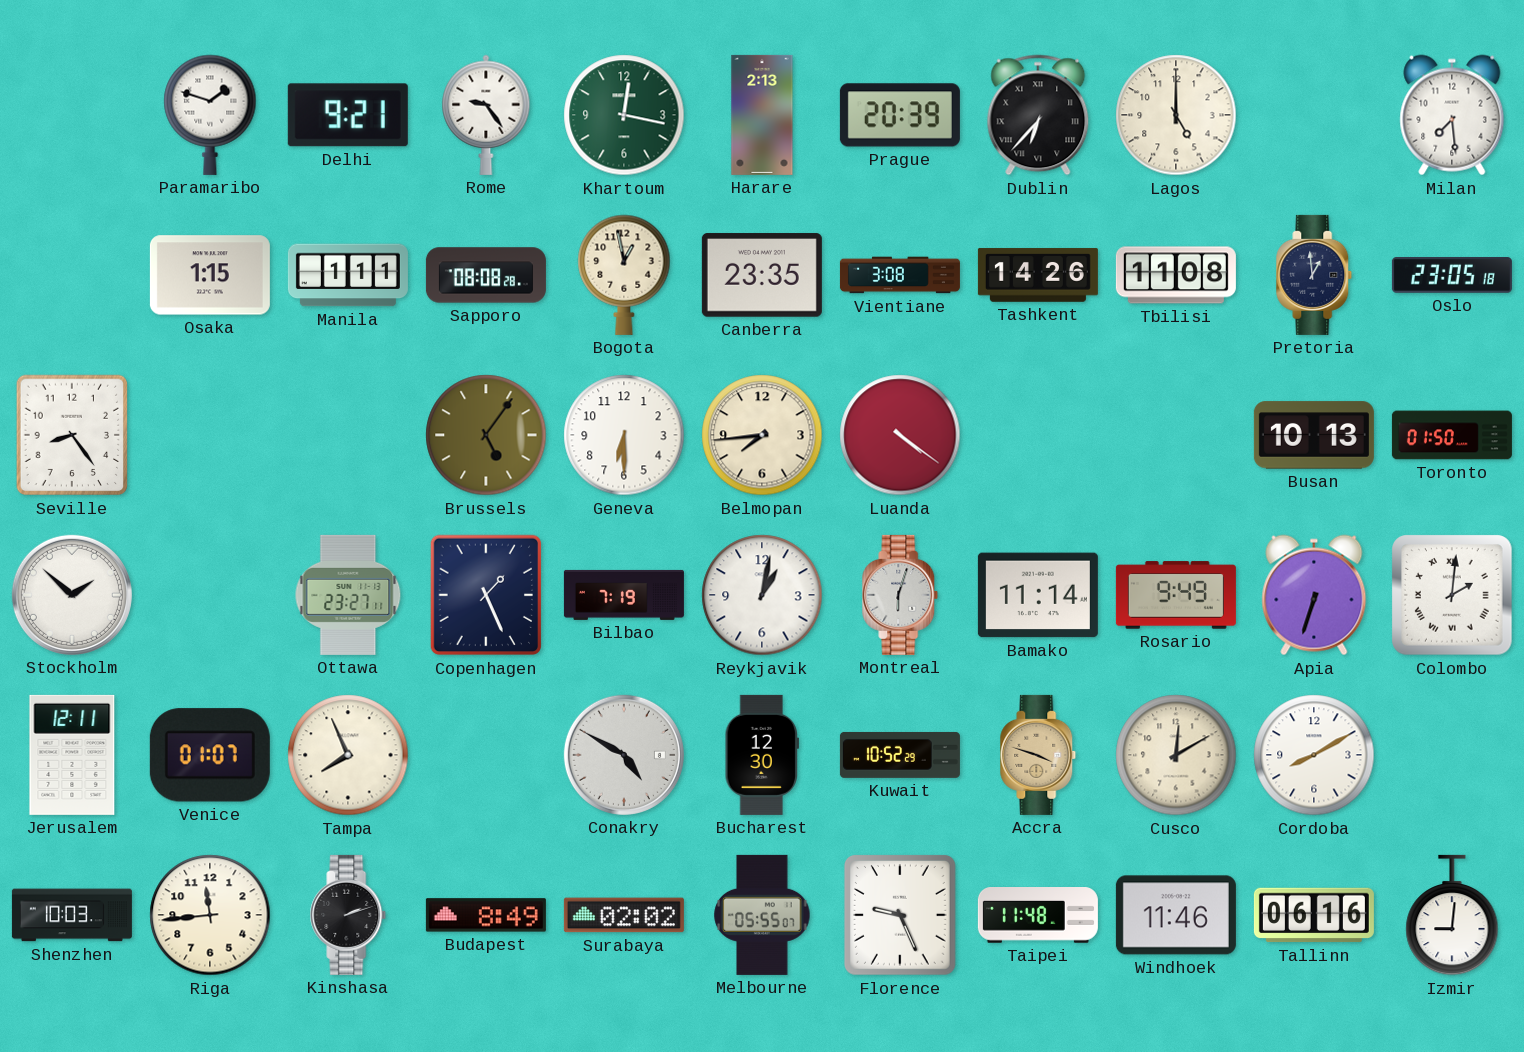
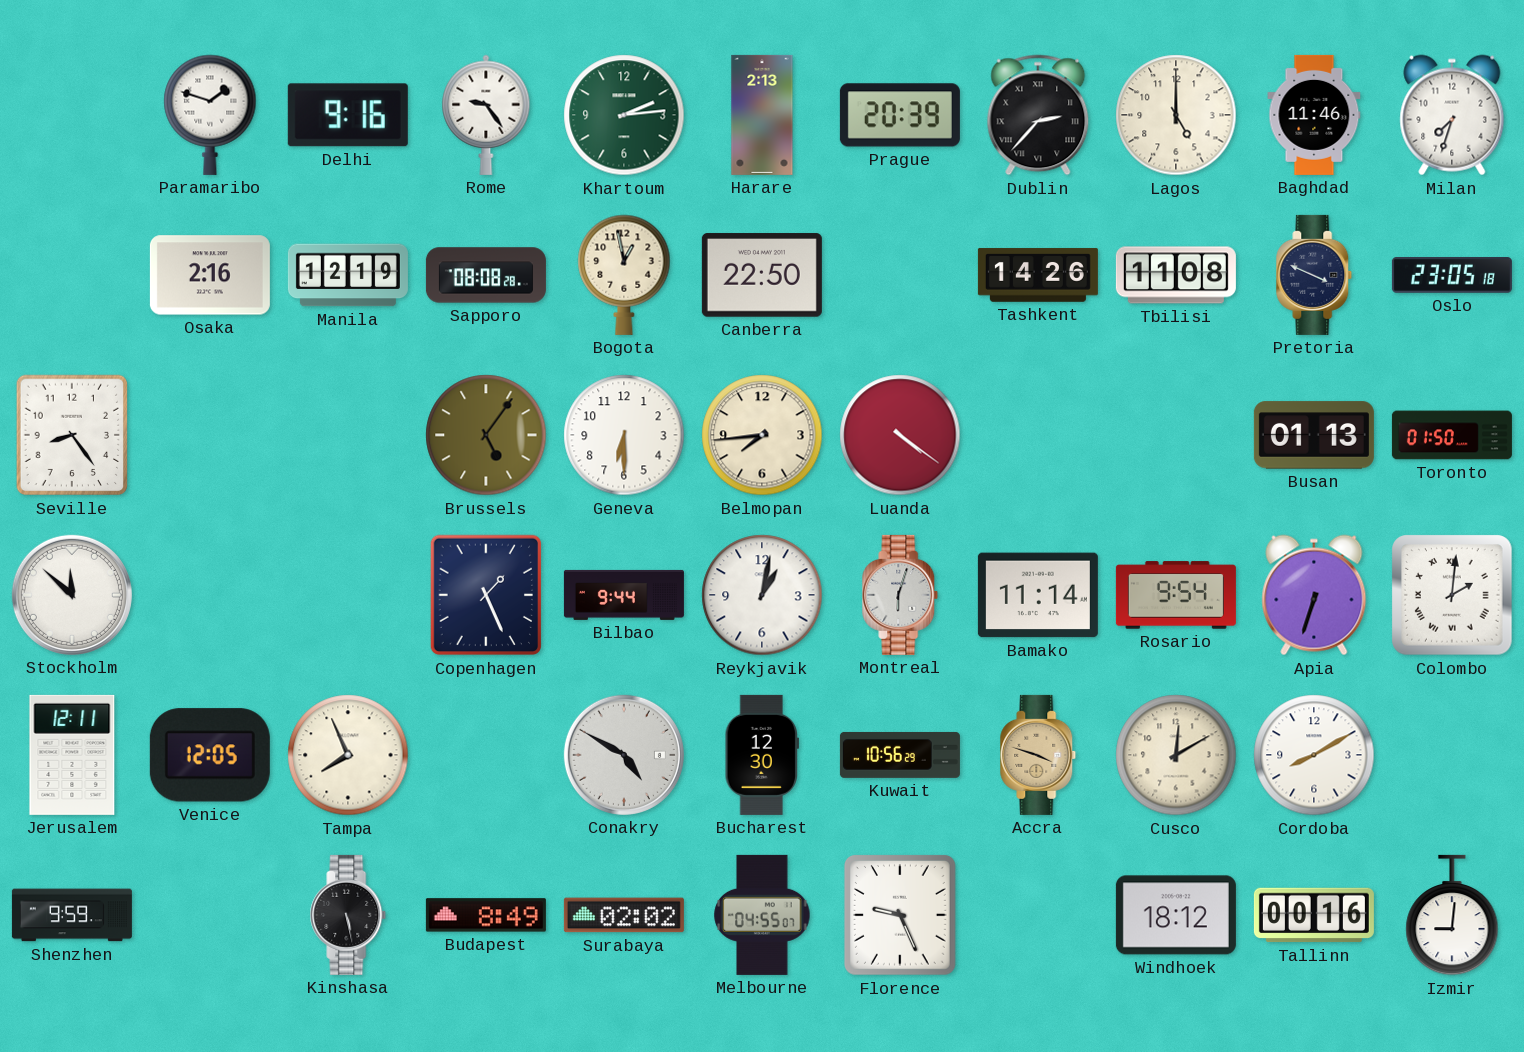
Delhi: 9:21 -> 9:16 (348, 115)
Khartoum: 12:17 -> 2:14 (624, 115)
Dublin: 6:37 -> 2:37 (1038, 115)
Baghdad: none -> 11:46 (1314, 115)
Milan: 7:29 -> 7:33 (1452, 115)
Osaka: 1:15 -> 2:16 (210, 275)
Manila: 1:11 -> 12:19 (348, 275)
Canberra: 23:35 -> 22:50 (762, 275)
Vientiane: 3:08 -> none (900, 275)
Pretoria: 12:59 -> 3:49 (1314, 275)
Busan: 10:13 -> 01:13 (1314, 435)
Stockholm: 1:52 -> 11:52 (72, 595)
Ottawa: 23:27 -> none (348, 595)
Bilbao: 7:19 -> 9:44 (624, 595)
Rosario: 9:49 -> 9:54 (1176, 595)
Venice: 01:07 -> 12:05 (210, 755)
Kuwait: 10:52 -> 10:56 (900, 755)
Shenzhen: 10:03 -> 9:59 (72, 915)
Riga: 11:44 -> none (210, 915)
Kinshasa: 2:12 -> 5:28 (348, 915)
Melbourne: 05:55 -> 04:55 (762, 915)
Taipei: 11:48 -> none (1038, 916)
Windhoek: 11:46 -> 18:12 (1176, 915)
Tallinn: 06:16 -> 00:16 (1314, 915)
